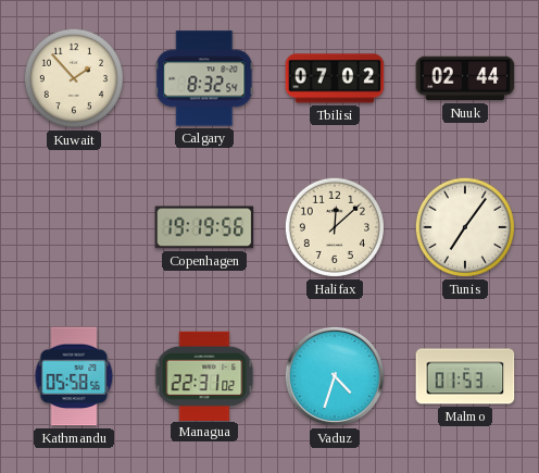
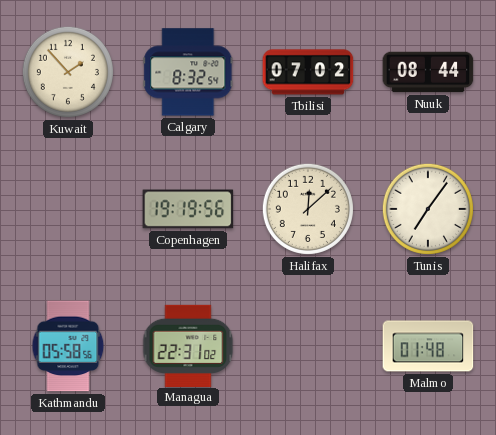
Nuuk: 02:44 -> 08:44 (428, 72)
Vaduz: 4:33 -> none (335, 376)
Malmo: 01:53 -> 01:48 (428, 346)
